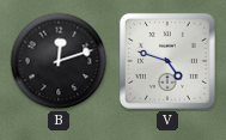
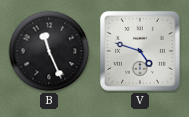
B: 12:12 -> 11:26 (49, 51)
